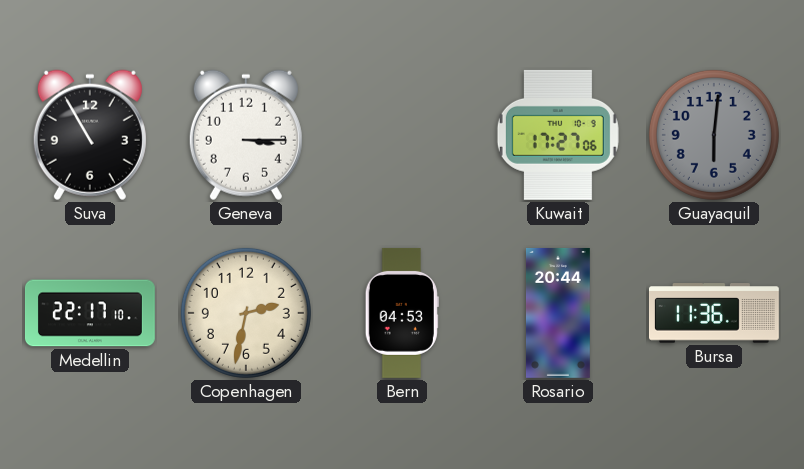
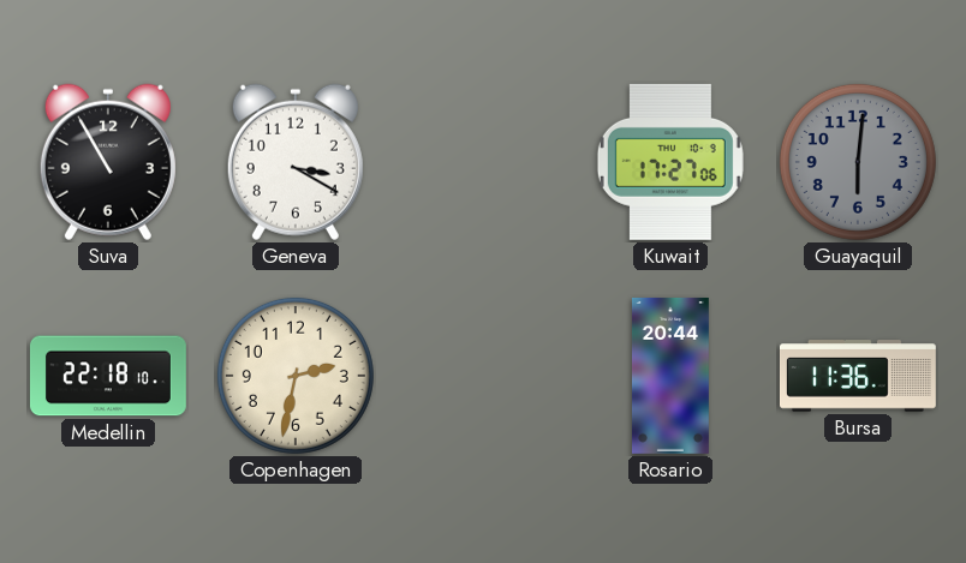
Geneva: 3:15 -> 3:20 (296, 162)
Medellin: 22:17 -> 22:18 (108, 376)
Bern: 04:53 -> none (402, 313)
